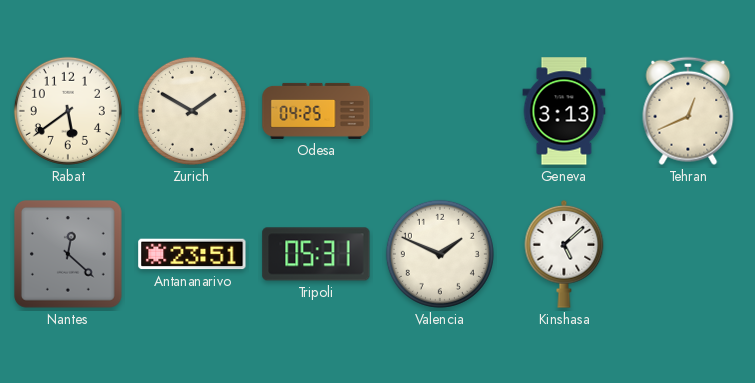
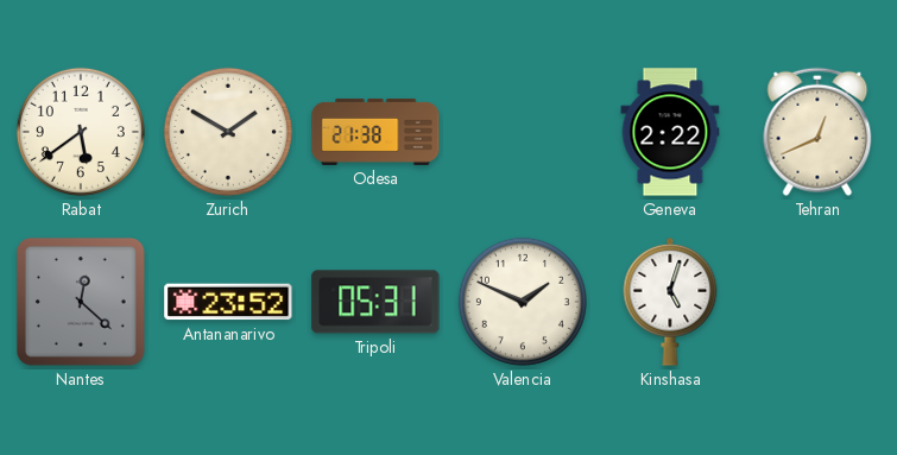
Odesa: 04:25 -> 21:38 (375, 132)
Geneva: 3:13 -> 2:22 (670, 132)
Antananarivo: 23:51 -> 23:52 (228, 302)
Kinshasa: 5:08 -> 5:03 (670, 302)
